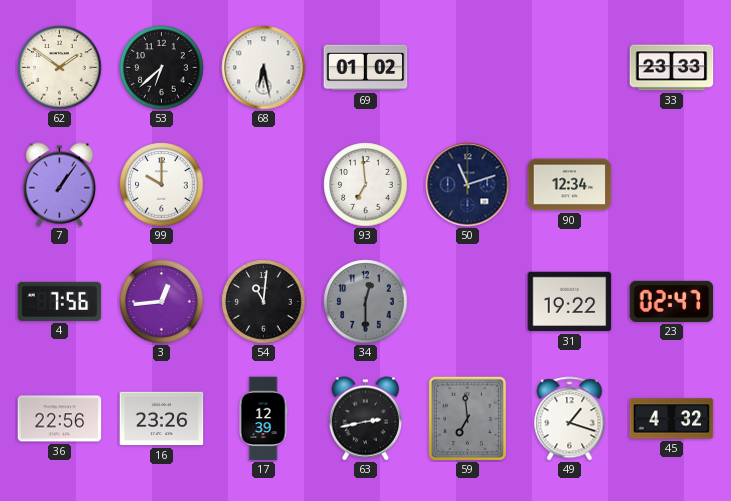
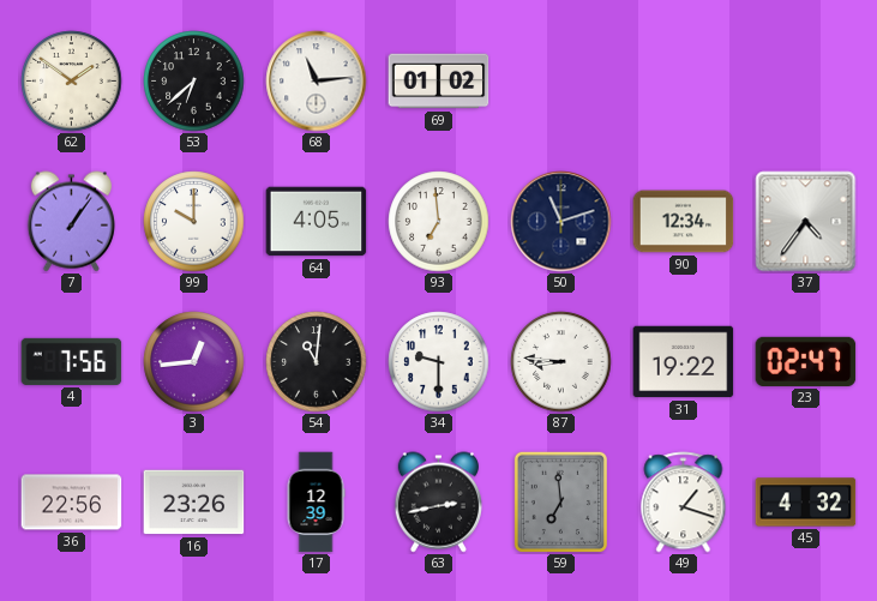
68: 6:28 -> 11:14 (317, 82)
33: 23:33 -> none (672, 68)
64: none -> 4:05 (317, 222)
37: none -> 4:36 (806, 222)
34: 12:30 -> 9:30 (439, 362)
34 dial: grey -> white (439, 362)
87: none -> 8:46 (561, 362)
